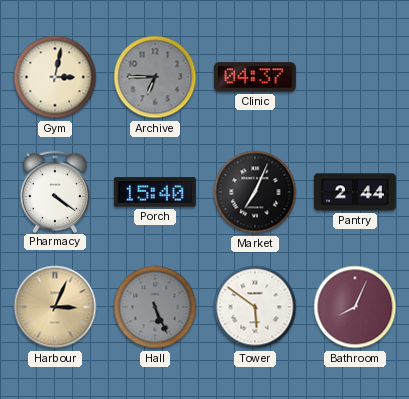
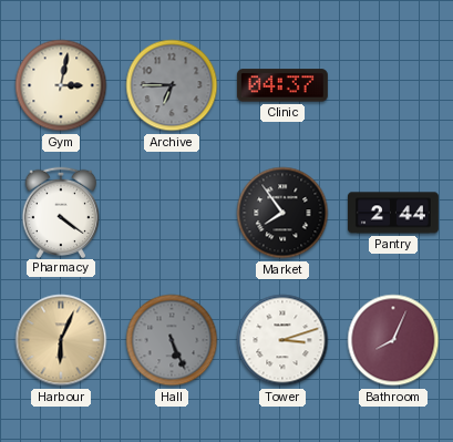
Porch: 15:40 -> none (155, 192)
Market: 7:04 -> 7:54 (282, 213)
Harbour: 3:04 -> 6:04 (61, 340)
Tower: 5:51 -> 3:12 (282, 340)
